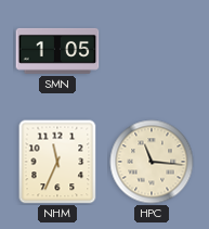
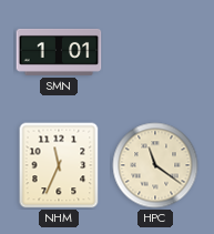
SMN: 1:05 -> 1:01 (59, 52)
HPC: 11:16 -> 11:21 (155, 165)
